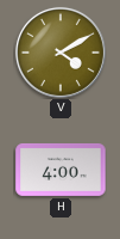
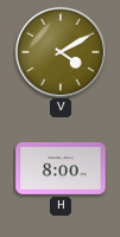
H: 4:00 -> 8:00 (61, 168)
